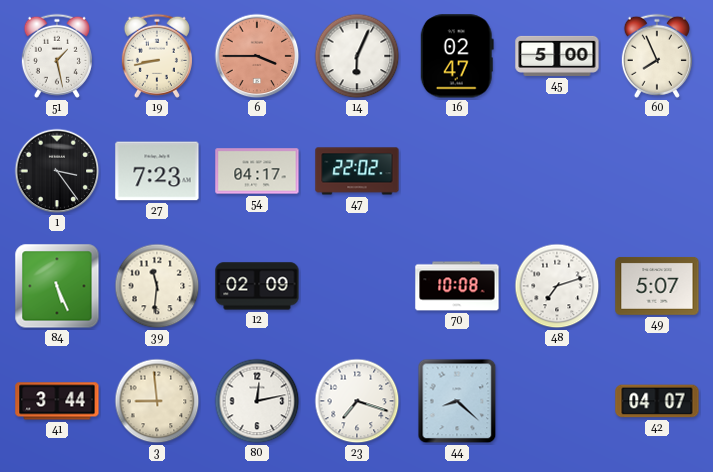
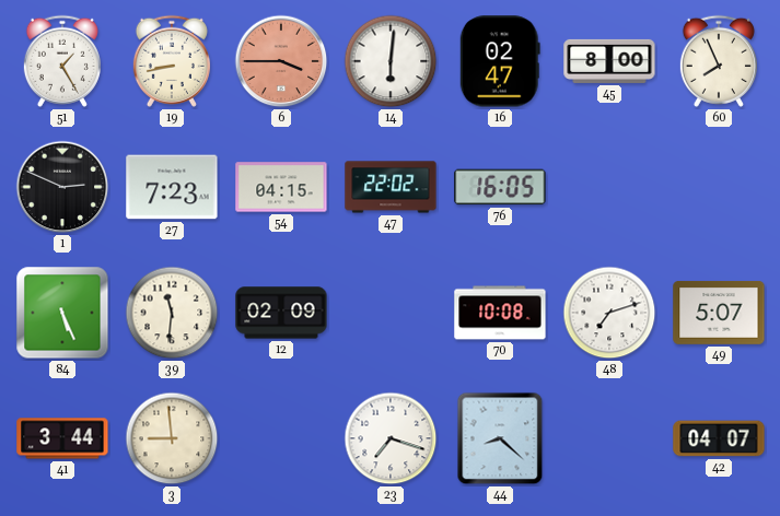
51: 1:28 -> 1:25 (62, 61)
14: 6:04 -> 6:01 (391, 61)
45: 5:00 -> 8:00 (609, 61)
1: 3:24 -> 2:49 (62, 187)
54: 04:17 -> 04:15 (281, 187)
76: none -> 16:05 (500, 187)
80: 12:13 -> none (257, 401)
